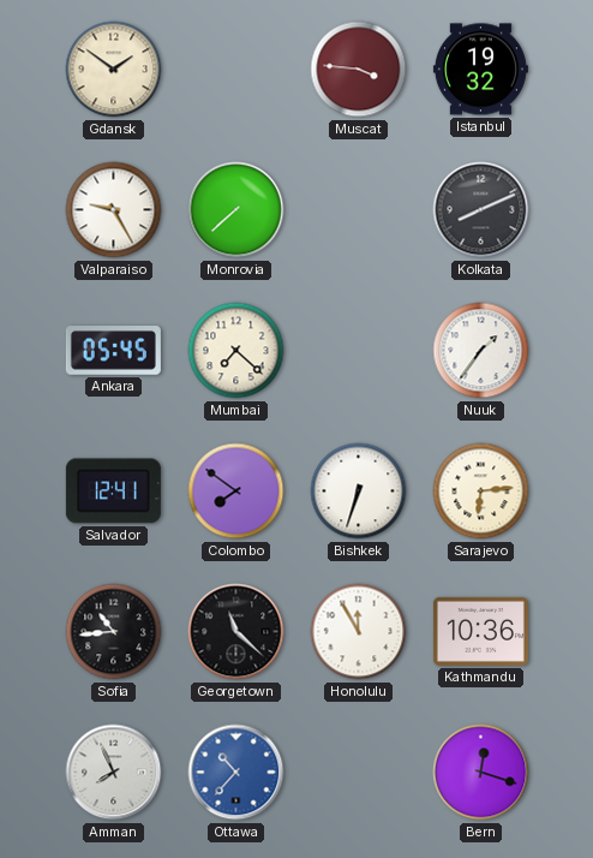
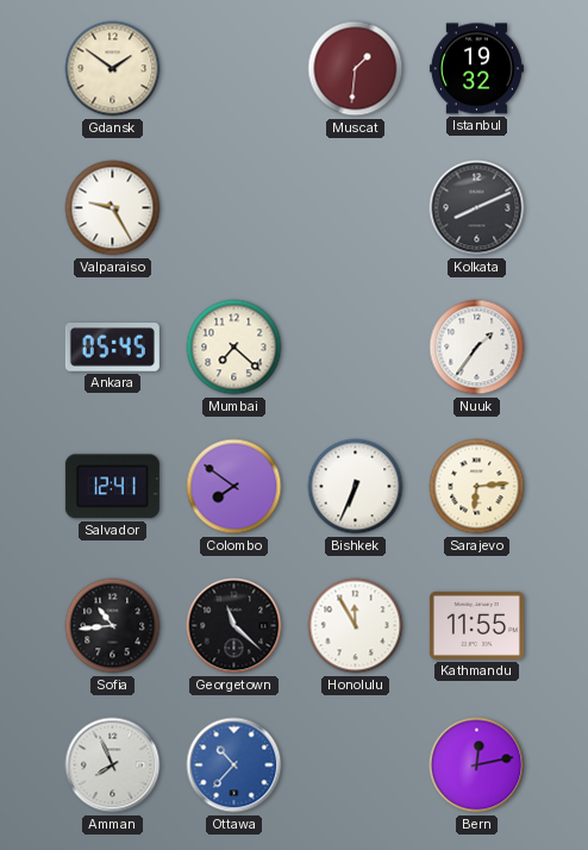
Muscat: 3:46 -> 1:31 (356, 69)
Monrovia: 7:38 -> none (236, 210)
Bishkek: 6:33 -> 6:34 (356, 487)
Kathmandu: 10:36 -> 11:55 (476, 625)
Bern: 12:18 -> 12:13 (477, 765)
